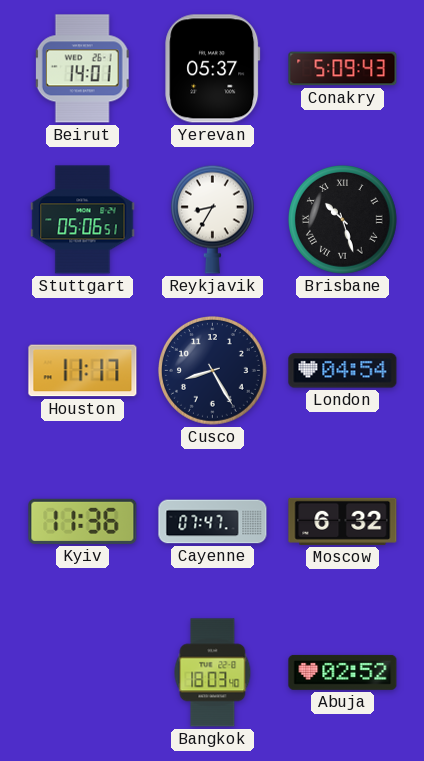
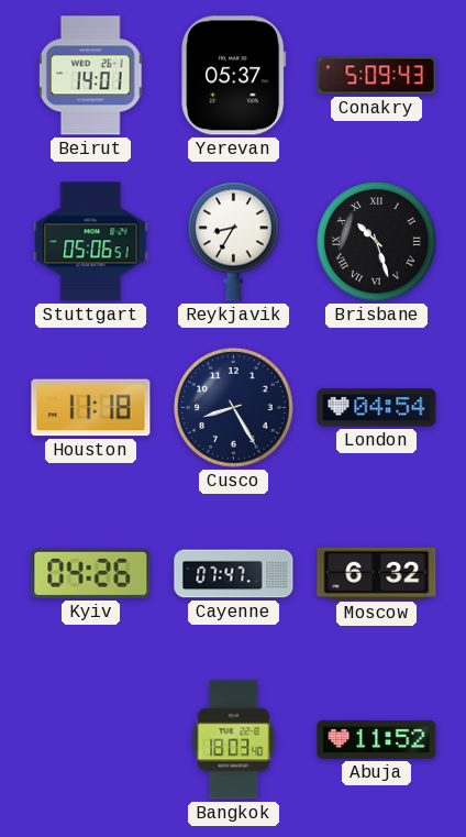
Houston: 11:17 -> 11:18 (91, 408)
Kyiv: 11:36 -> 04:26 (91, 573)
Abuja: 02:52 -> 11:52 (377, 739)
